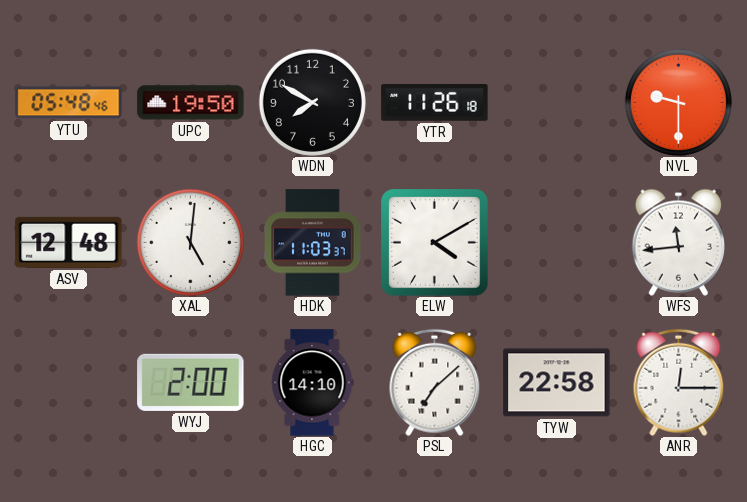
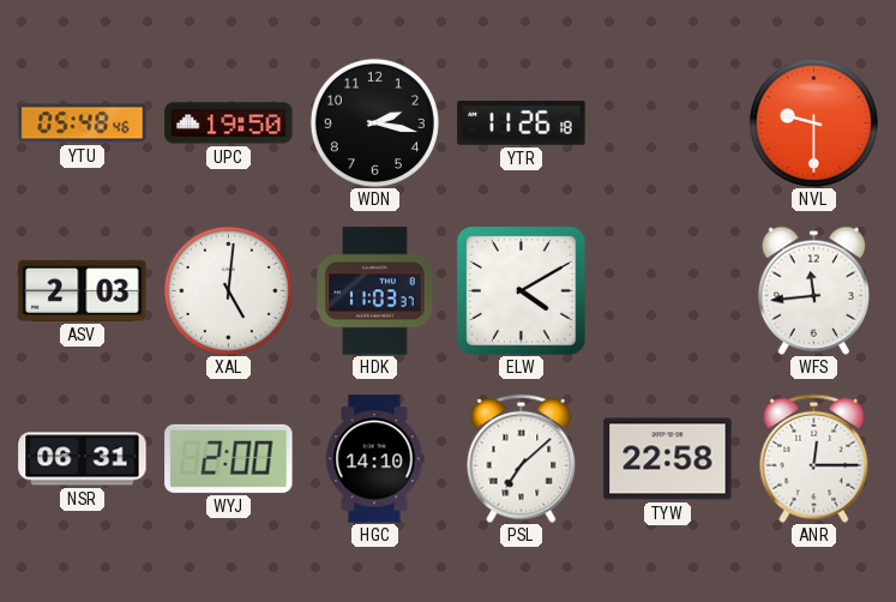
WDN: 7:50 -> 2:17 (374, 122)
ASV: 12:48 -> 2:03 (83, 290)
NSR: none -> 06:31 (83, 459)
